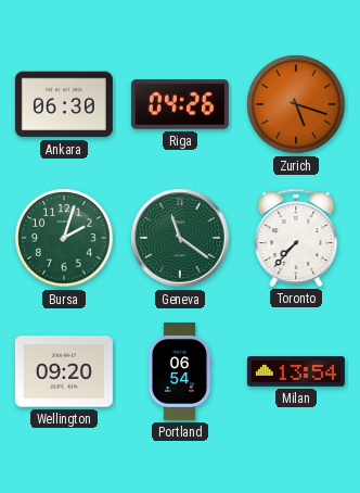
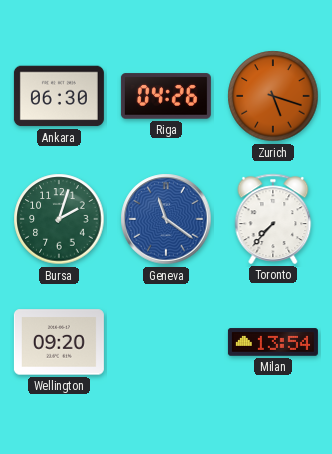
Geneva dial: green -> blue (166, 219)
Portland: 06:54 -> none (180, 371)
